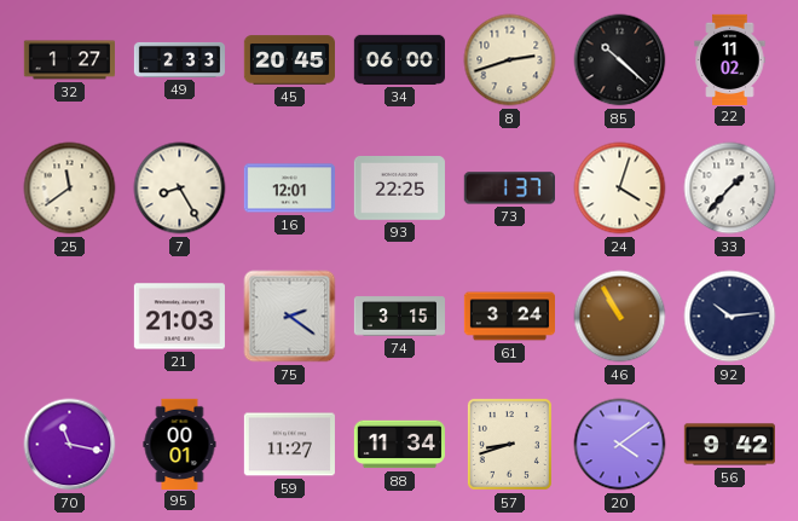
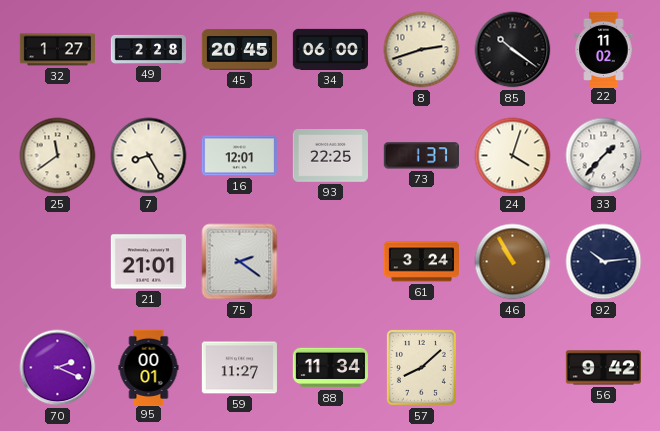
49: 2:33 -> 2:28 (148, 49)
85: 10:22 -> 10:21 (513, 50)
21: 21:03 -> 21:01 (148, 262)
74: 3:15 -> none (399, 317)
70: 11:17 -> 2:19 (58, 368)
57: 8:42 -> 8:08 (421, 367)
20: 4:09 -> none (620, 445)
